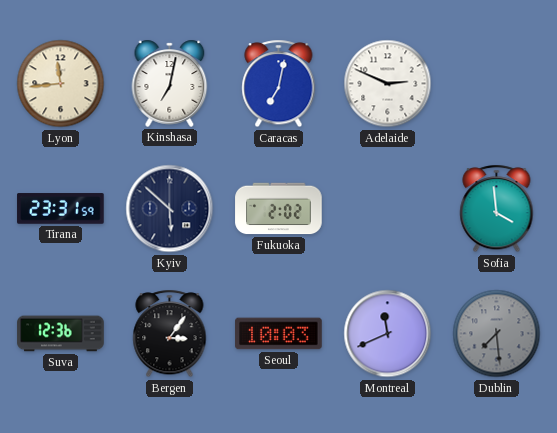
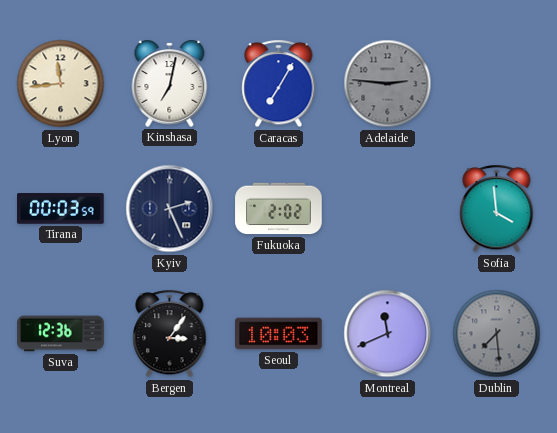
Caracas: 7:02 -> 7:05 (279, 84)
Adelaide: 2:49 -> 2:46 (388, 84)
Adelaide dial: white -> grey (388, 84)
Tirana: 23:31 -> 00:03 (61, 209)
Kyiv: 5:52 -> 2:26 (170, 209)
